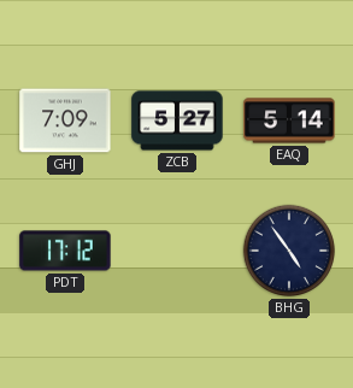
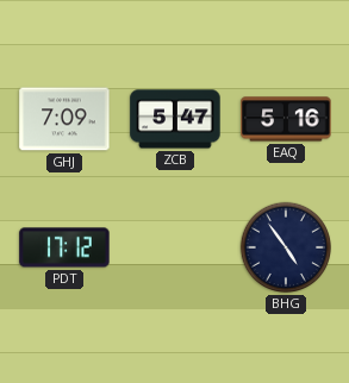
ZCB: 5:27 -> 5:47 (175, 119)
EAQ: 5:14 -> 5:16 (286, 119)
